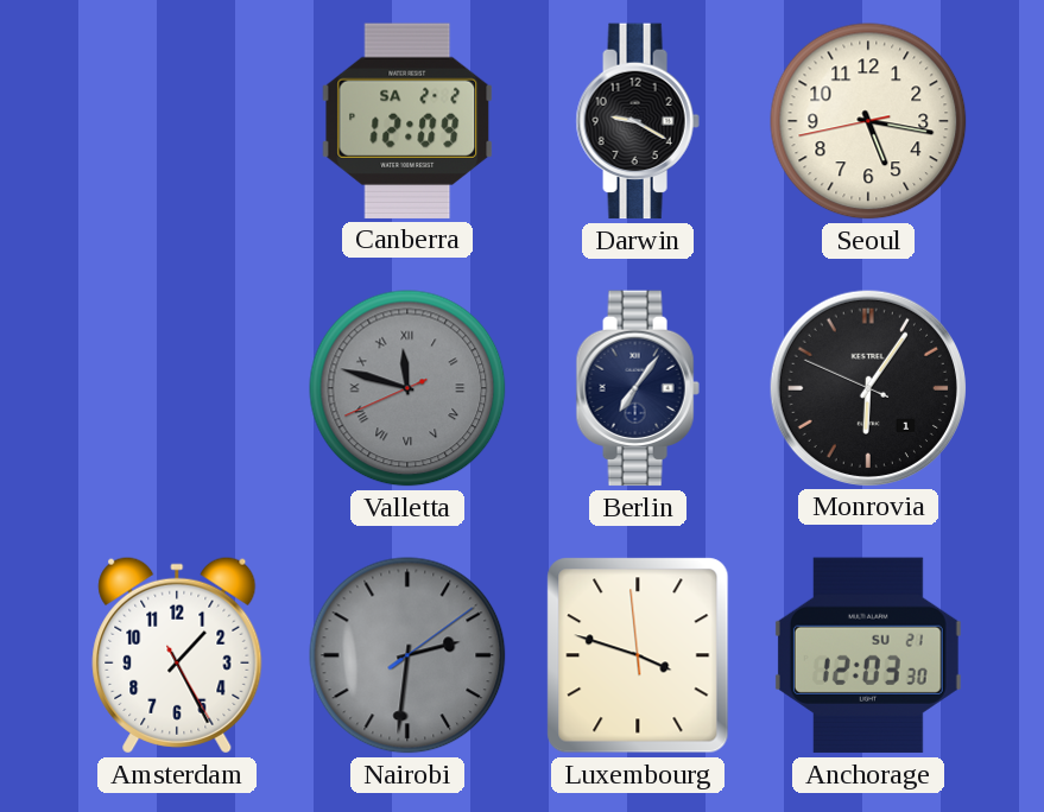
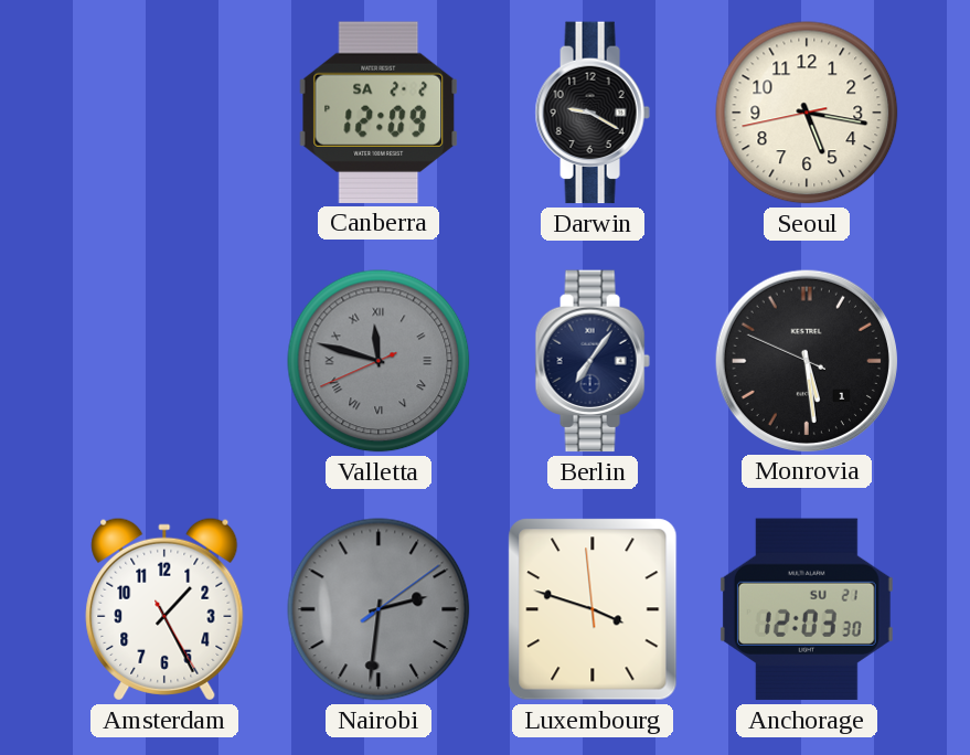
Monrovia: 6:05 -> 5:28 (806, 360)
